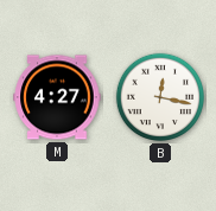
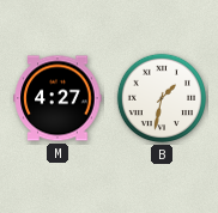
B: 12:17 -> 1:32 (162, 98)
